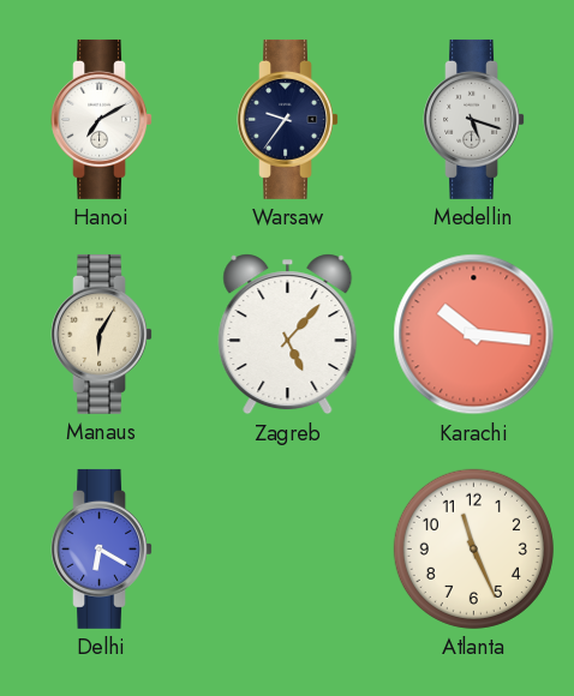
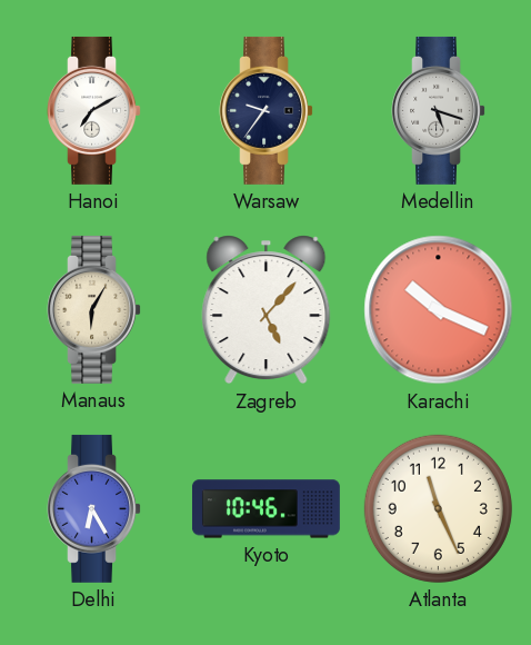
Karachi: 10:16 -> 10:19 (439, 310)
Delhi: 6:20 -> 6:25 (94, 508)
Kyoto: none -> 10:46 (265, 509)
